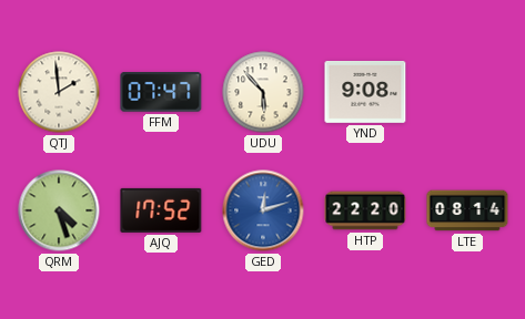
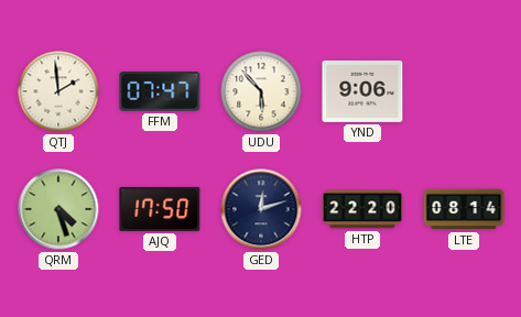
YND: 9:08 -> 9:06 (362, 91)
AJQ: 17:52 -> 17:50 (160, 209)
GED dial: blue -> navy (261, 209)
